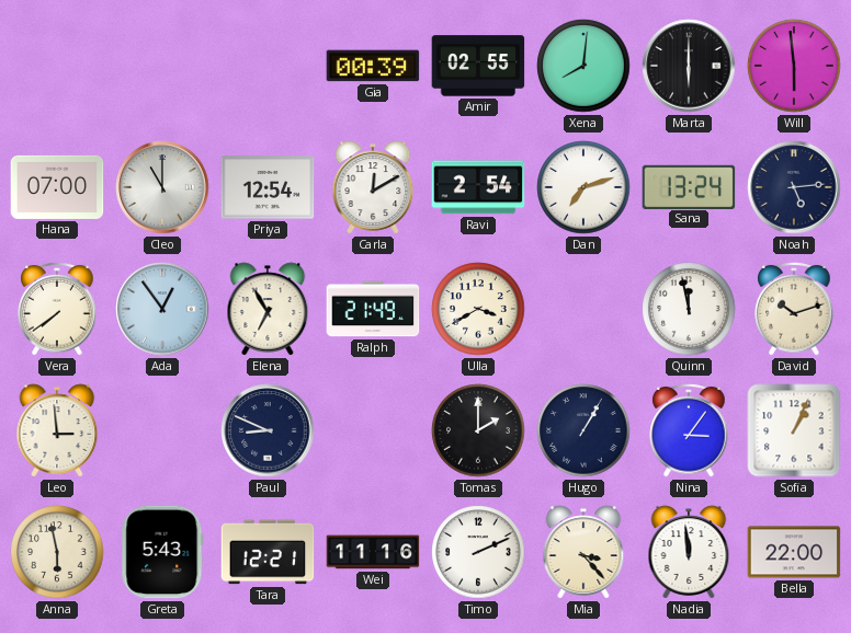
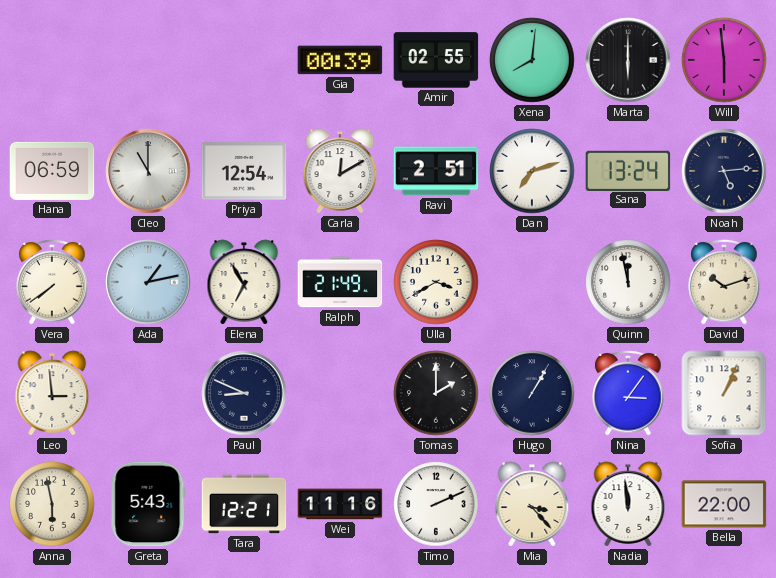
Hana: 07:00 -> 06:59 (52, 171)
Ravi: 2:54 -> 2:51 (436, 171)
Ada: 12:54 -> 1:13 (148, 282)
